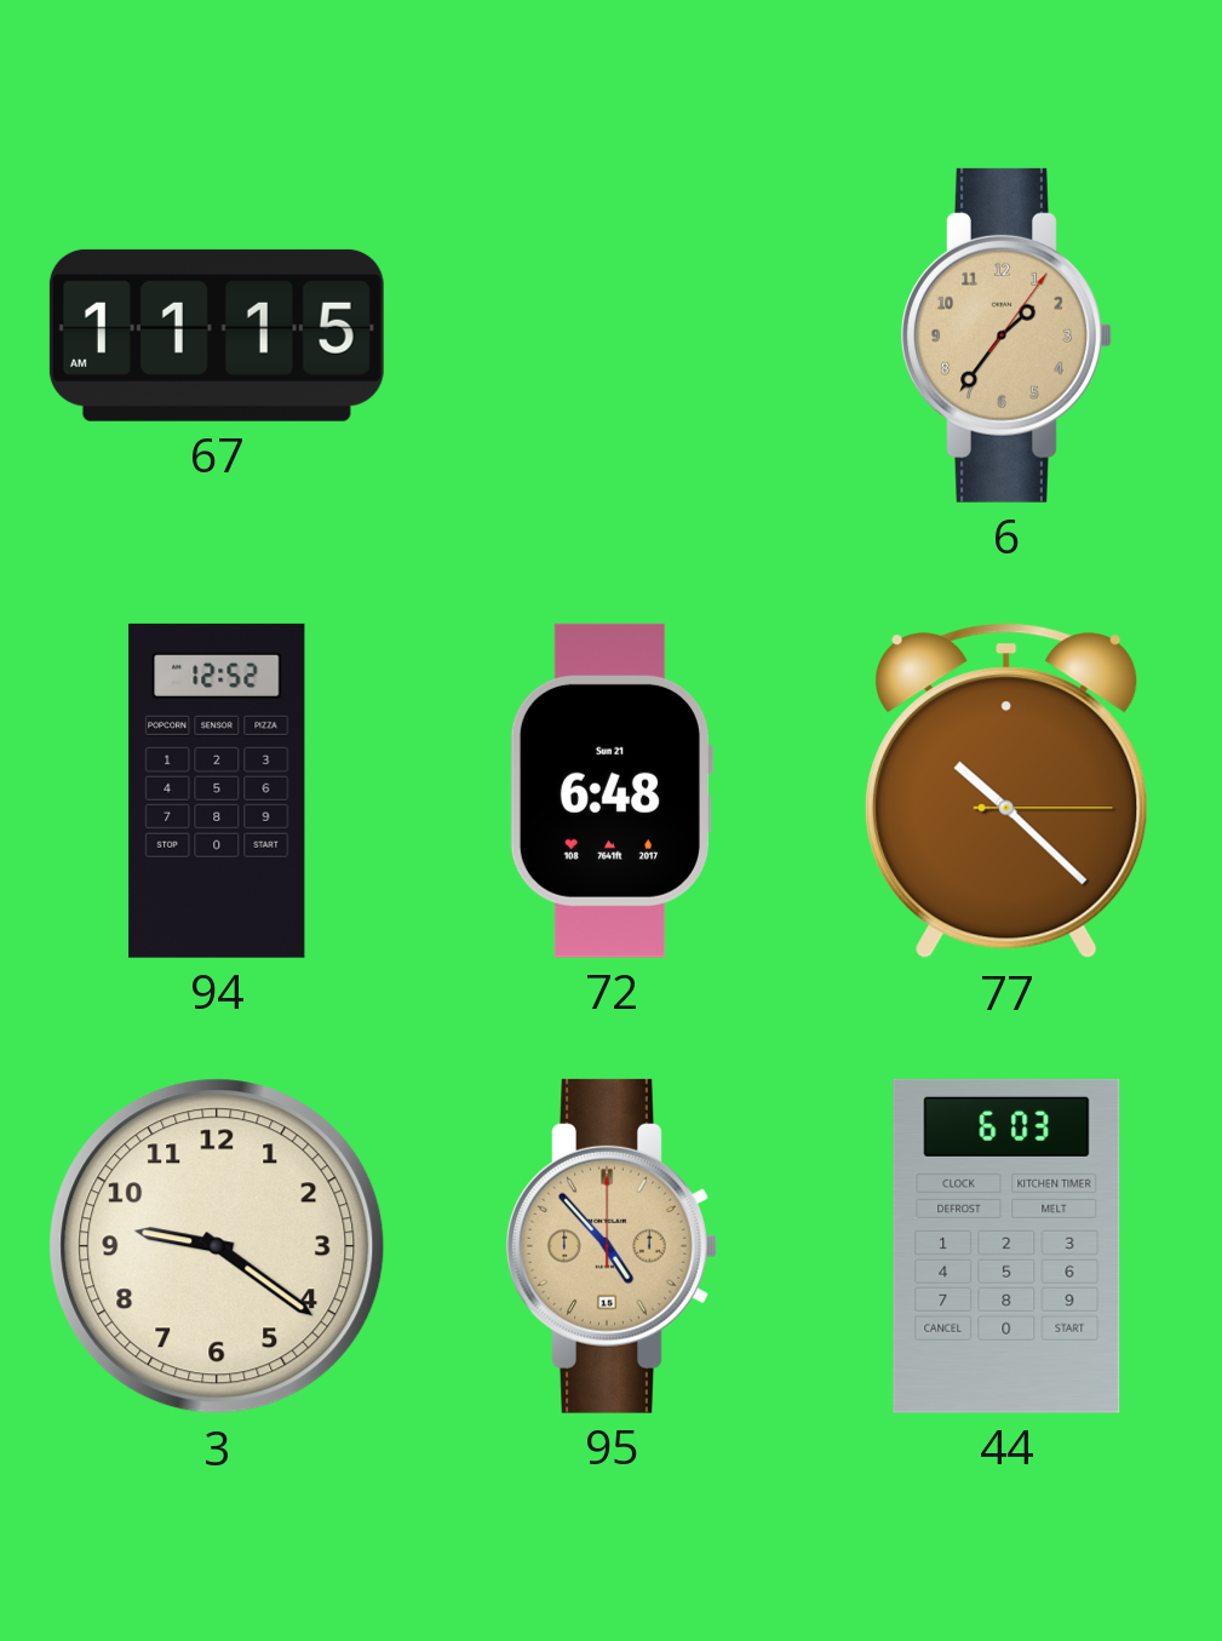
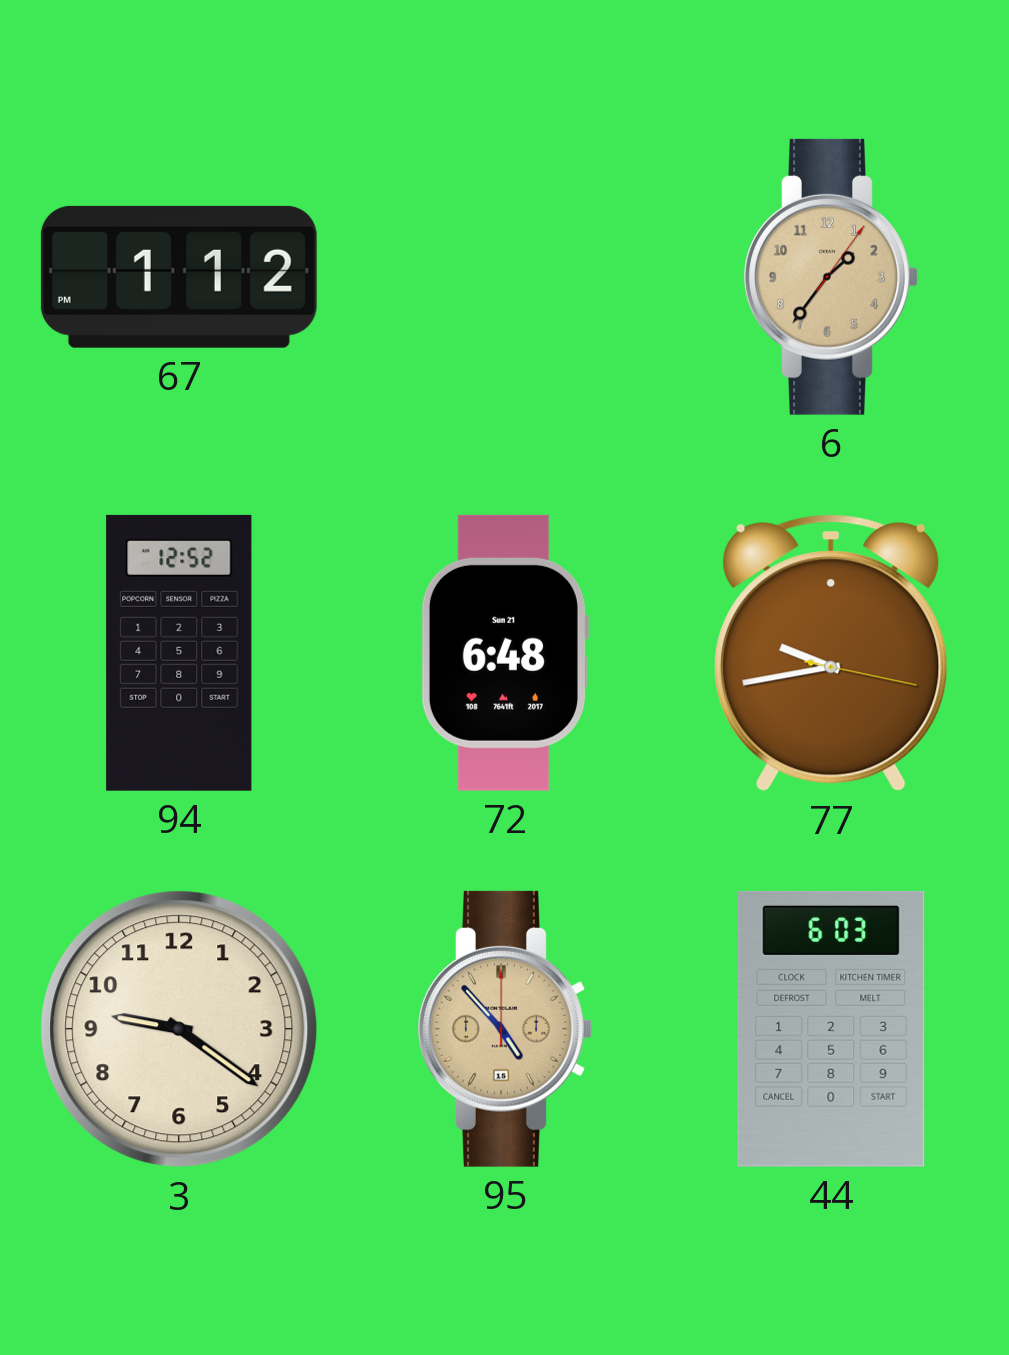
67: 11:15 -> 1:12 (179, 277)
77: 10:22 -> 9:43 (831, 653)
